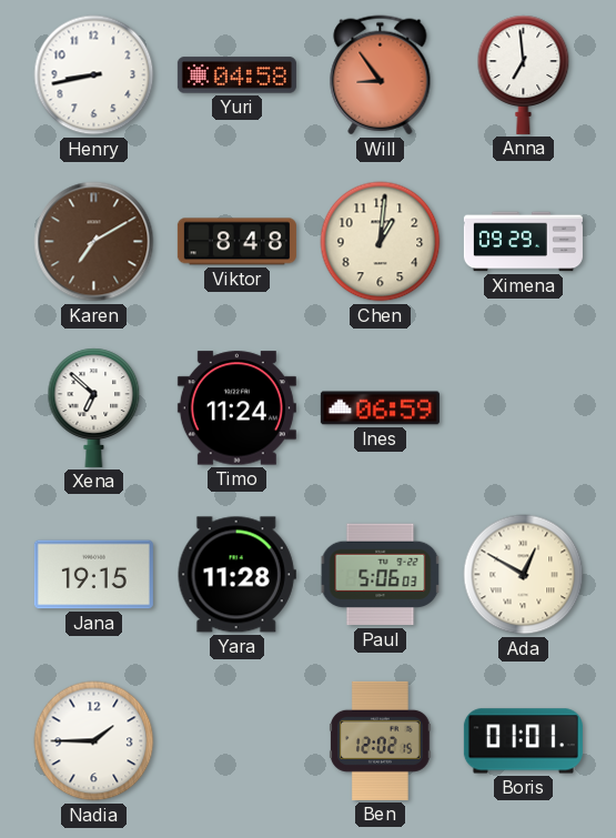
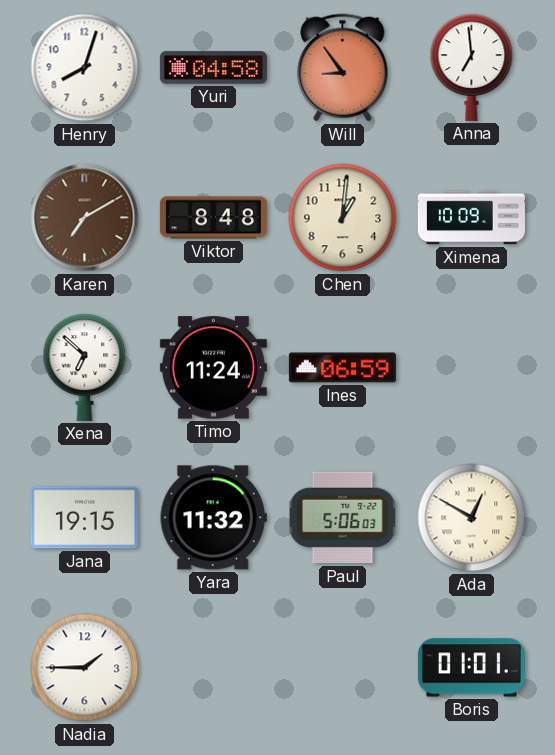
Henry: 8:43 -> 8:03 (85, 68)
Ximena: 09:29 -> 10:09 (471, 218)
Yara: 11:28 -> 11:32 (213, 518)
Ben: 12:02 -> none (381, 740)
